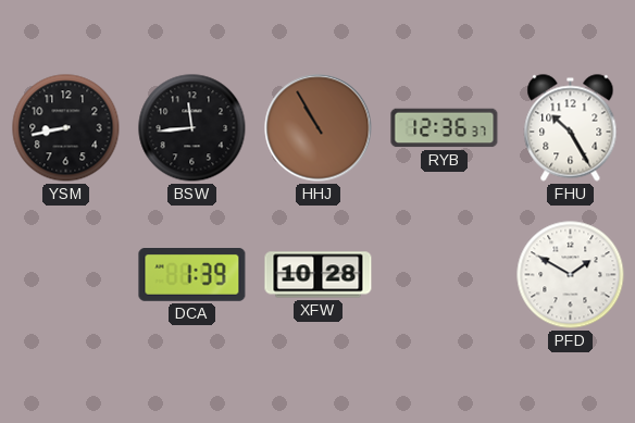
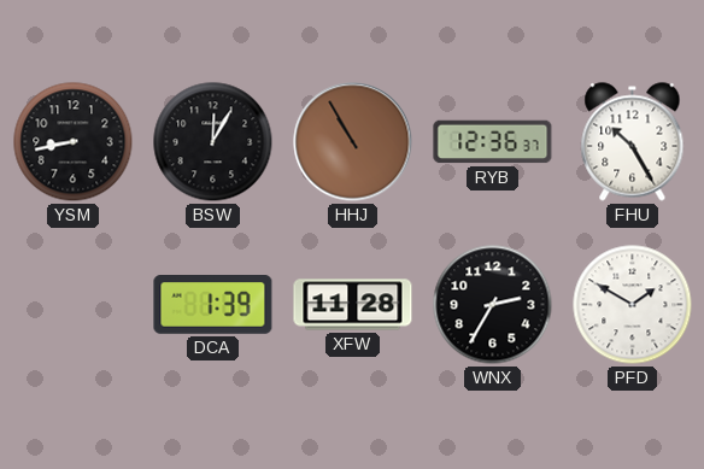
BSW: 11:44 -> 12:05 (213, 142)
XFW: 10:28 -> 11:28 (353, 305)
WNX: none -> 2:35 (493, 305)
